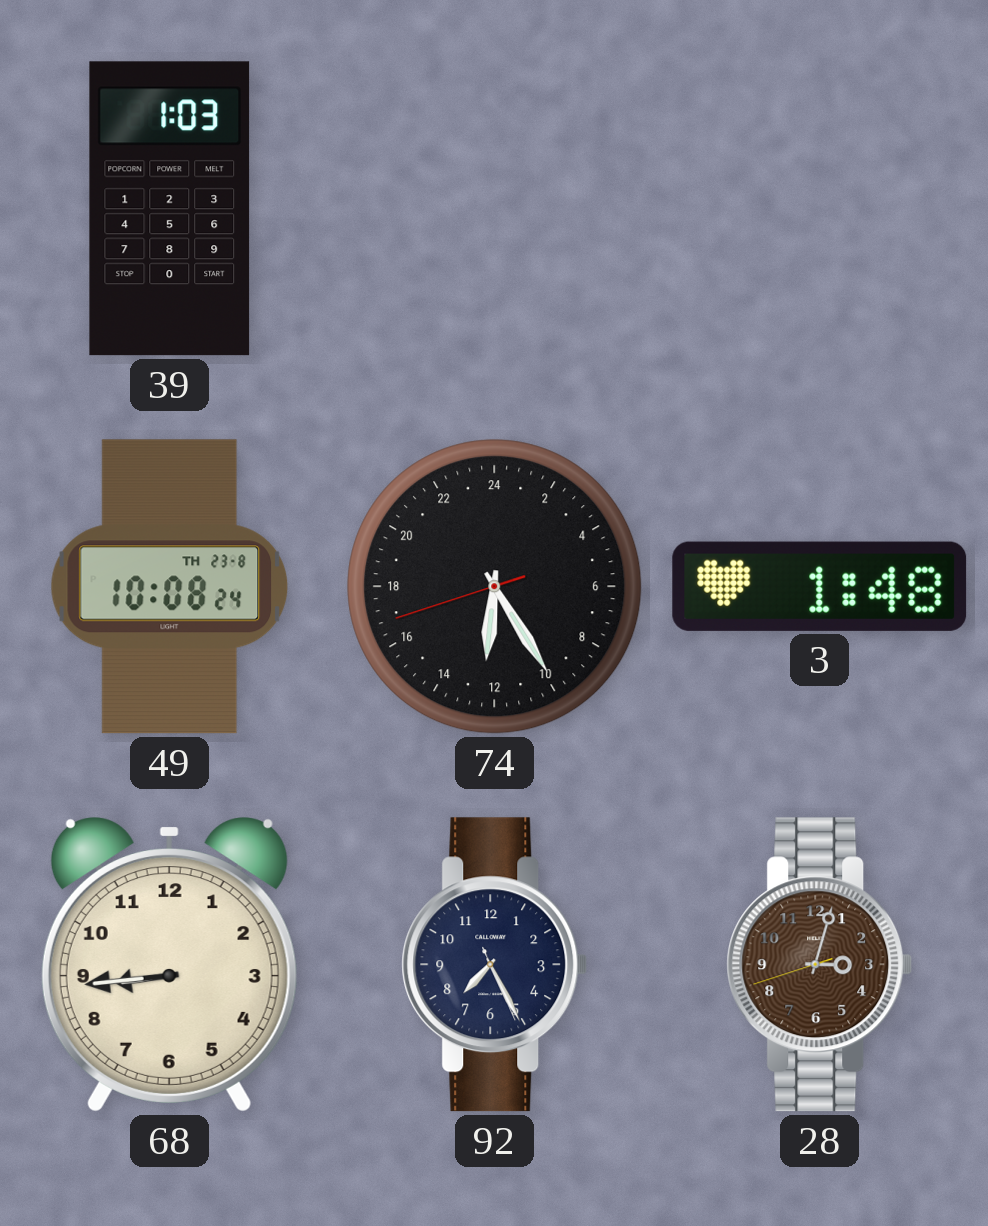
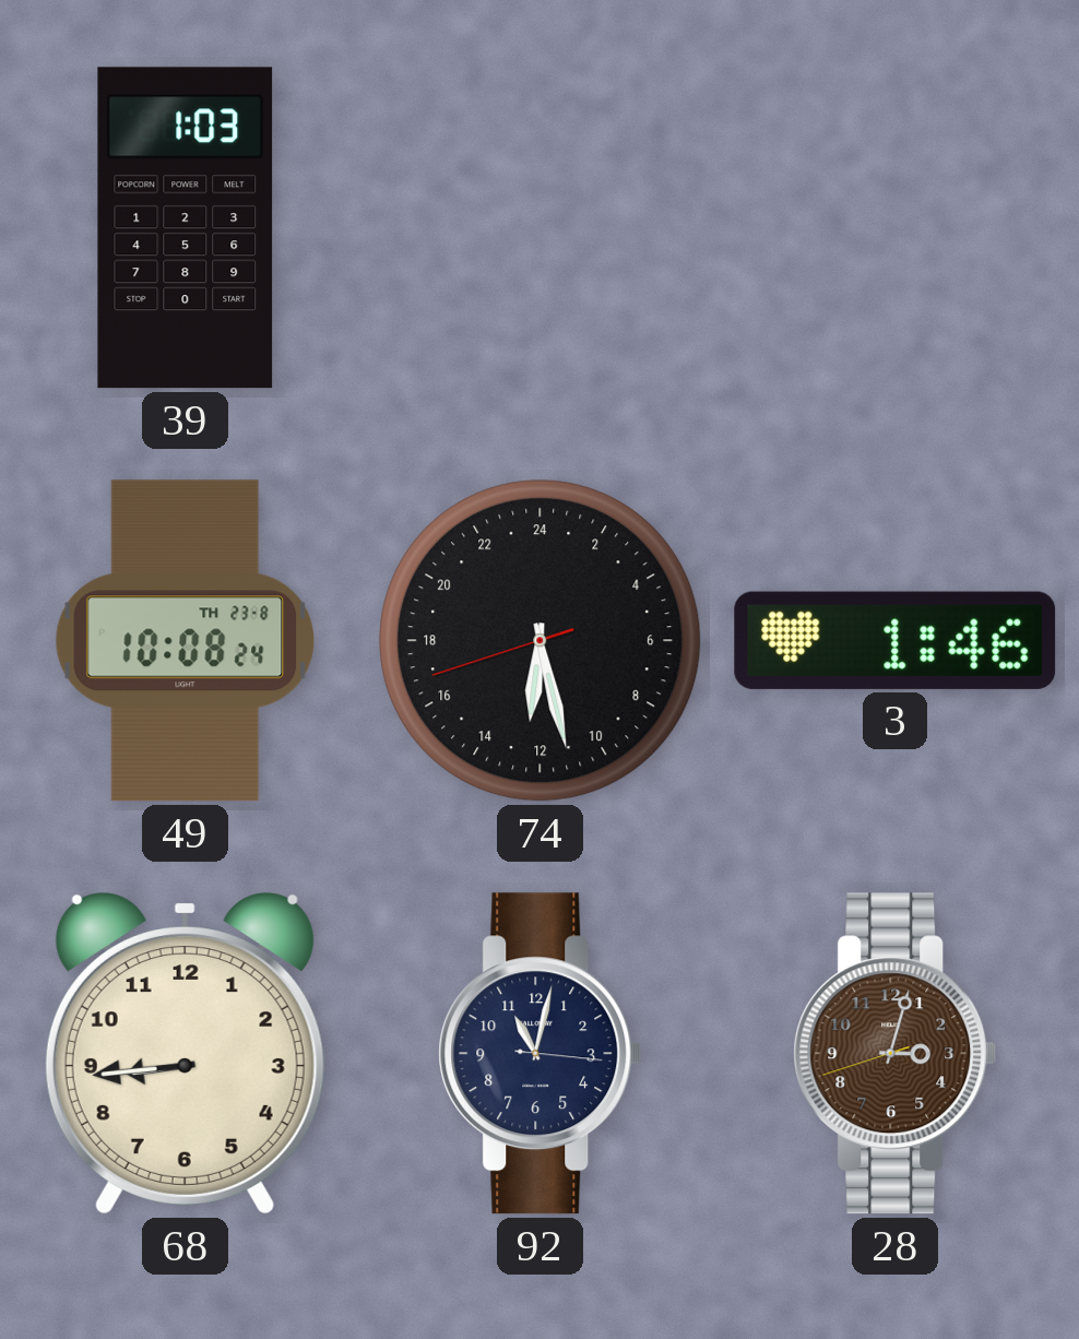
74: 12:24 -> 12:27 (541, 641)
3: 1:48 -> 1:46 (896, 640)
92: 7:25 -> 11:02 (541, 1054)
